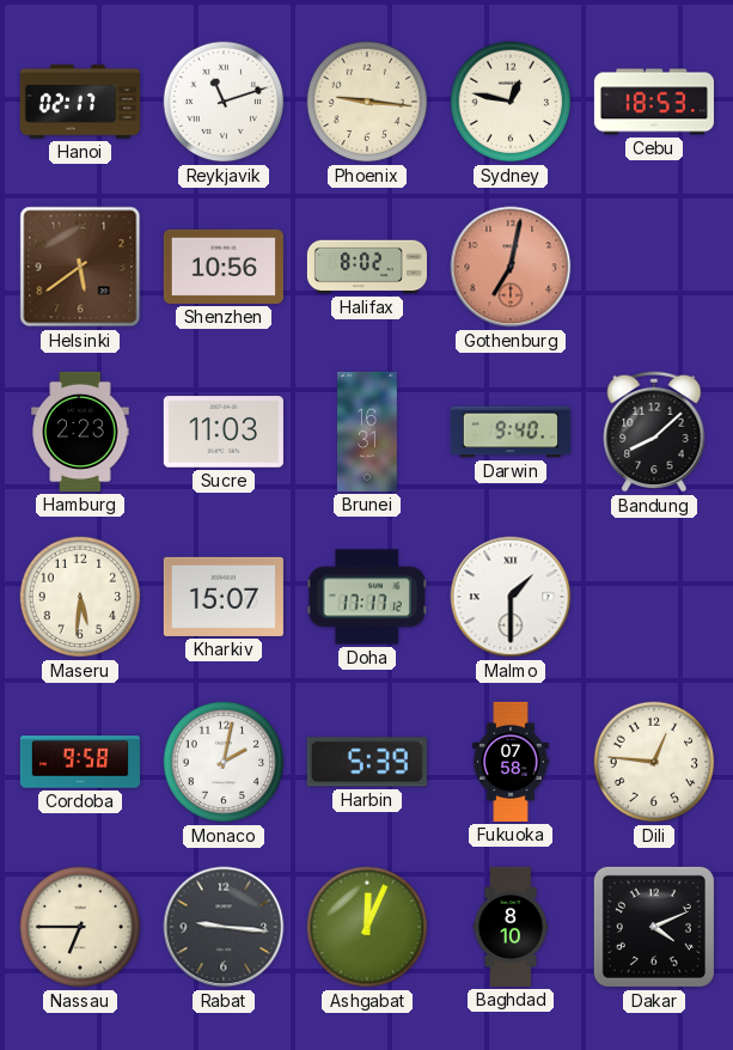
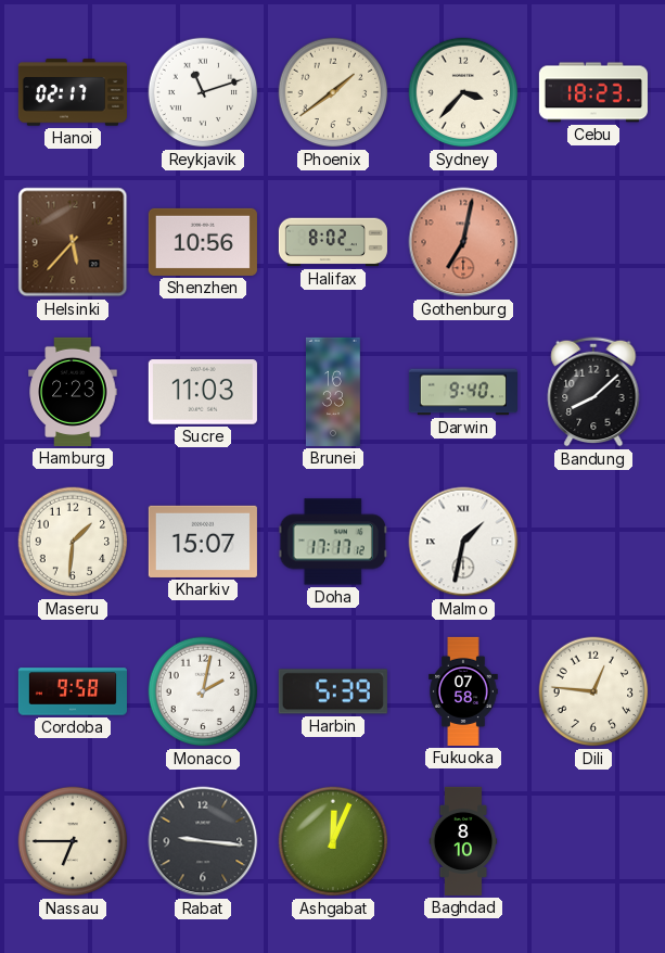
Phoenix: 9:16 -> 1:39 (333, 92)
Sydney: 12:47 -> 3:37 (463, 92)
Cebu: 18:53 -> 18:23 (593, 92)
Helsinki: 5:39 -> 5:37 (73, 242)
Brunei: 16:31 -> 16:33 (333, 392)
Maseru: 5:31 -> 1:31 (73, 542)
Malmo: 1:30 -> 1:32 (463, 542)
Dakar: 4:11 -> none (654, 927)
